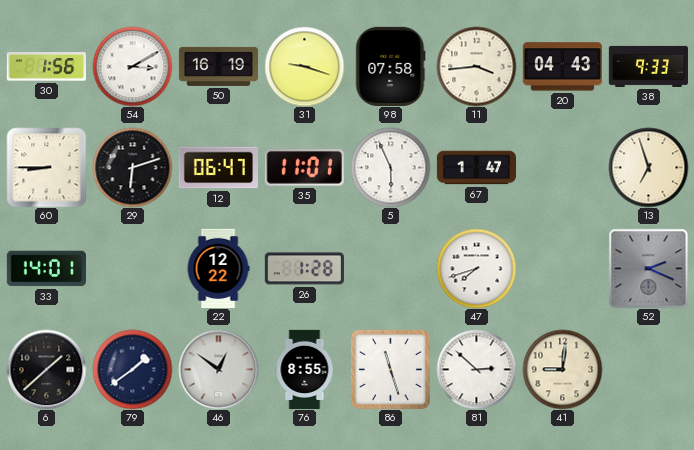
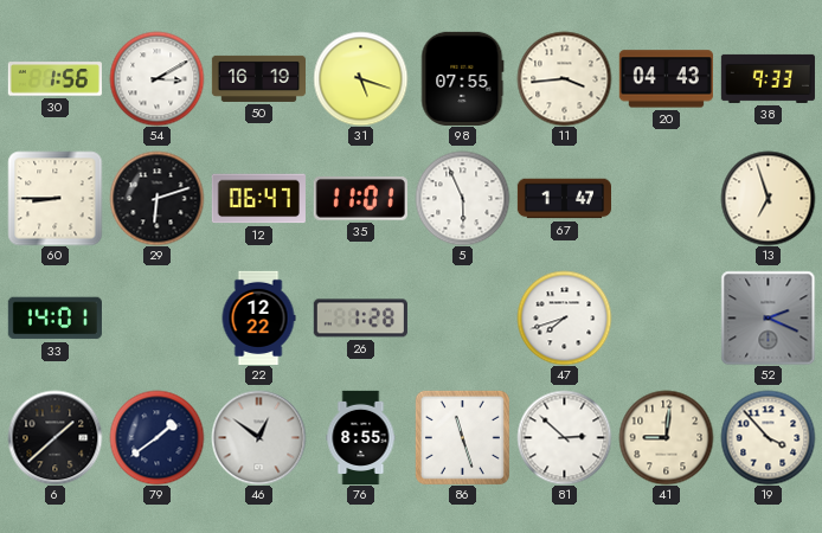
31: 9:18 -> 5:18 (360, 78)
98: 07:58 -> 07:55 (463, 78)
19: none -> 3:53 (768, 437)
